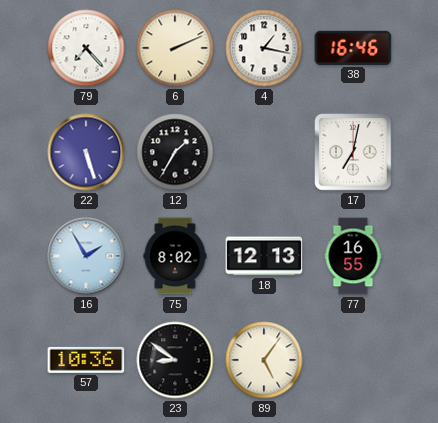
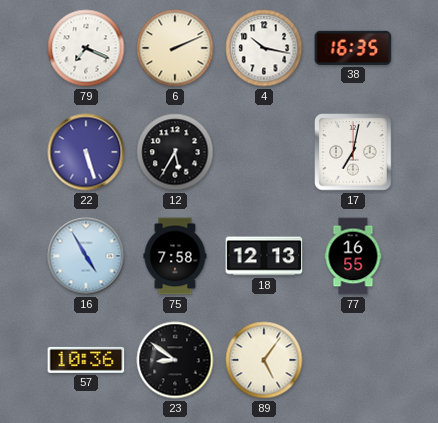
79: 7:23 -> 7:19 (86, 48)
4: 1:17 -> 10:17 (264, 48)
38: 16:46 -> 16:35 (353, 48)
12: 1:35 -> 5:35 (175, 152)
16: 1:55 -> 4:55 (86, 256)
75: 8:02 -> 7:58 (175, 256)
